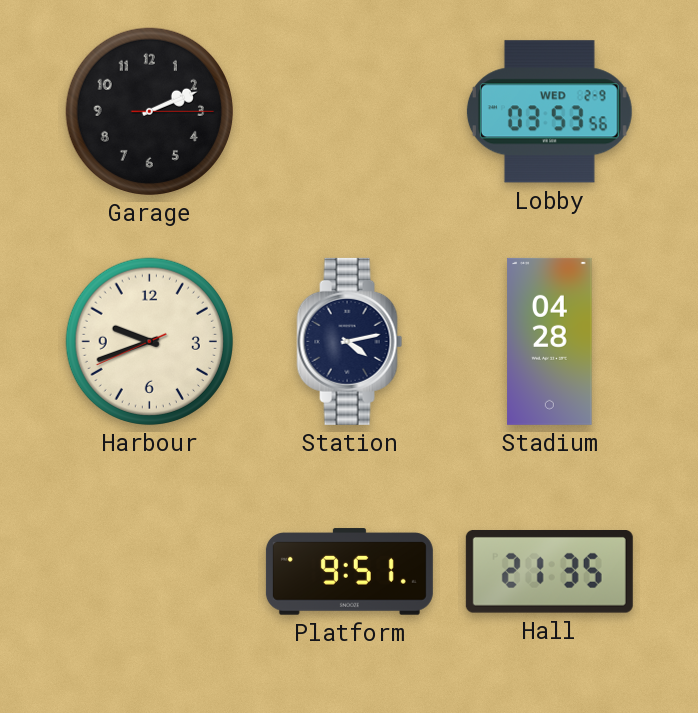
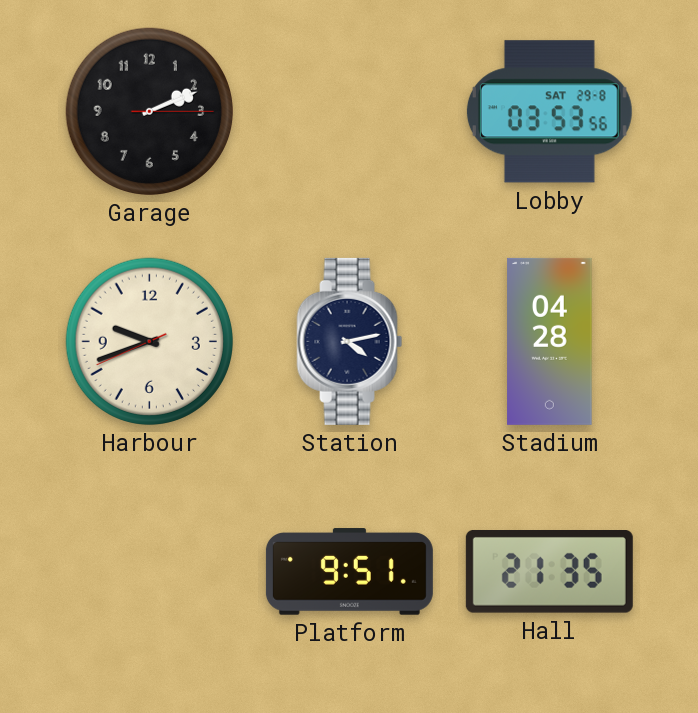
Lobby date: WED 2-9 -> SAT 29-8 (549, 112)
